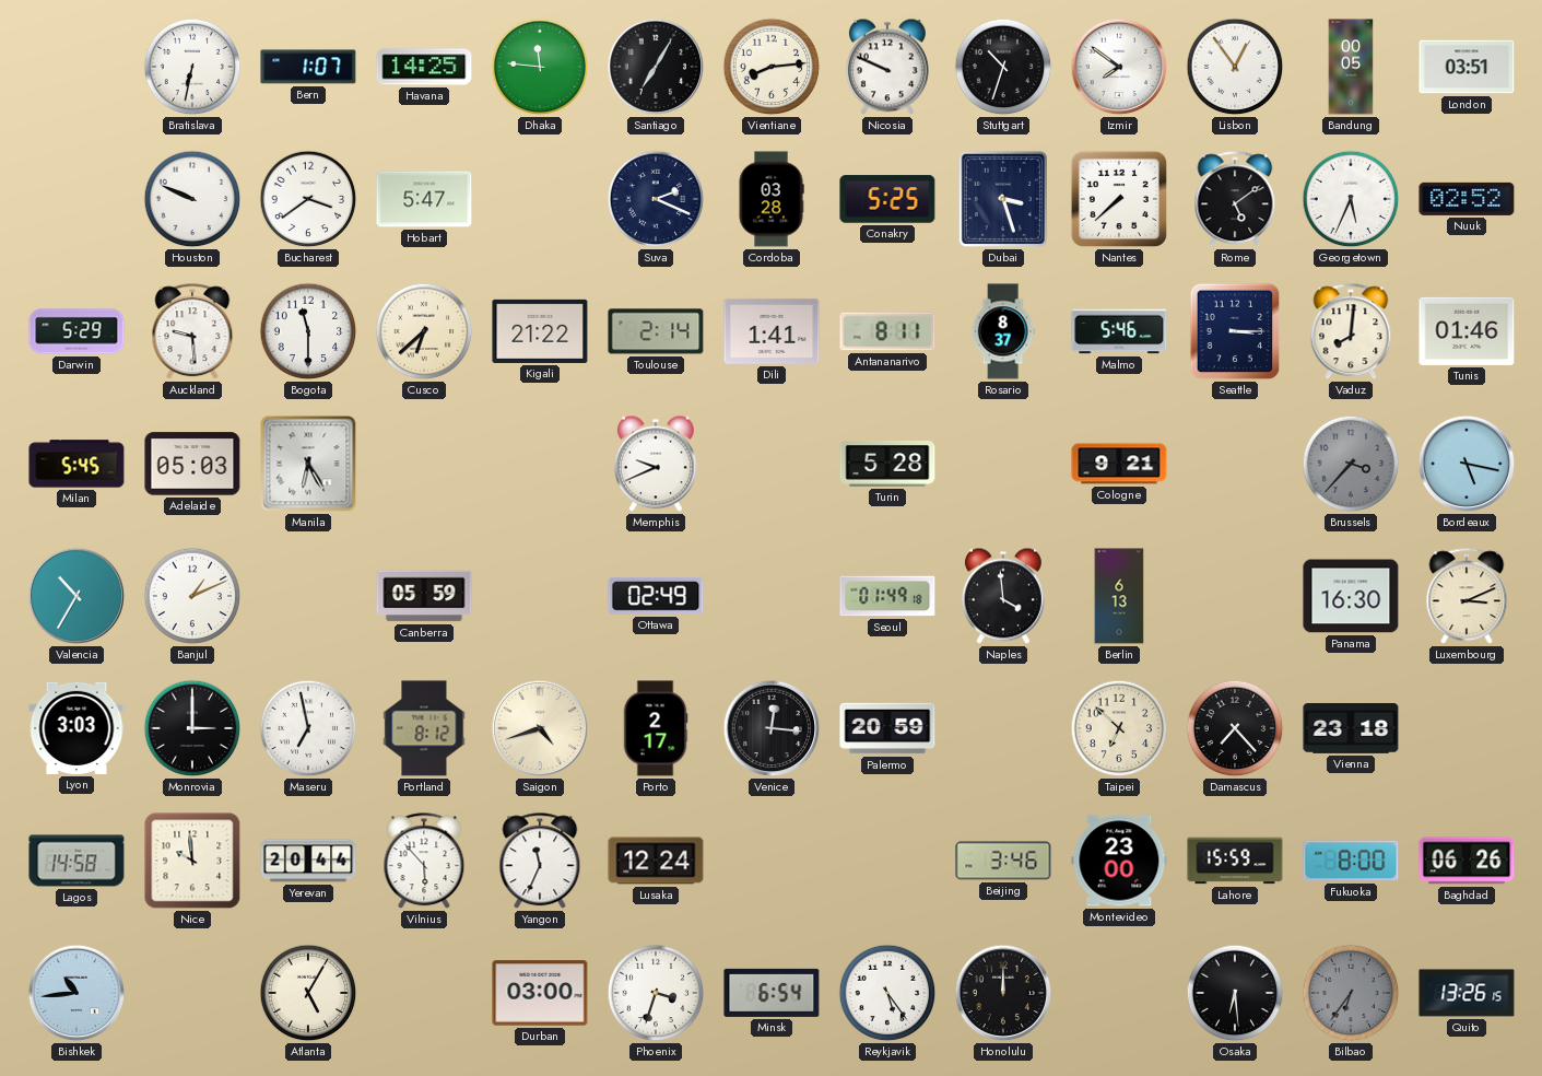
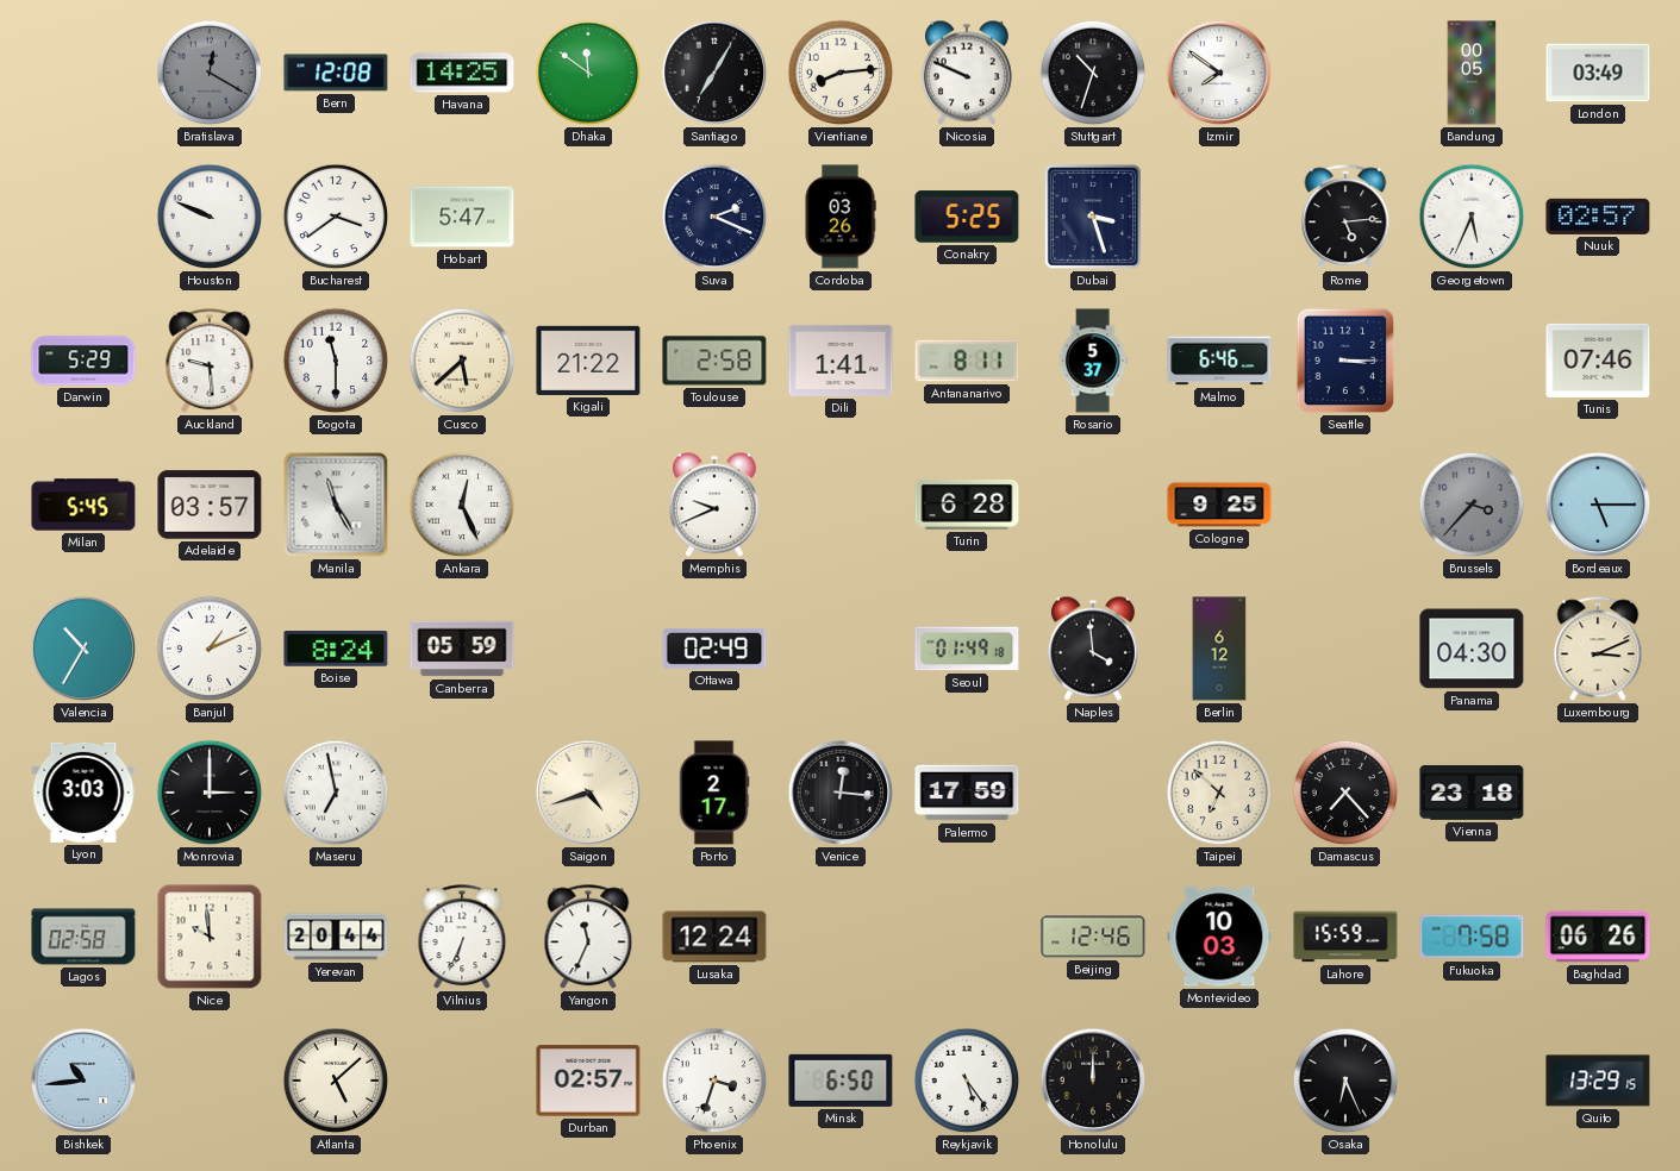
Bratislava: 6:32 -> 12:20 (210, 73)
Bratislava dial: white -> grey (210, 73)
Bern: 1:07 -> 12:08 (336, 73)
Dhaka: 11:46 -> 11:51 (588, 73)
Lisbon: 12:54 -> none (1235, 67)
London: 03:51 -> 03:49 (1598, 73)
Cordoba: 03:28 -> 03:26 (841, 217)
Nantes: 7:38 -> none (1119, 199)
Rome: 5:09 -> 5:14 (1345, 218)
Nuuk: 02:52 -> 02:57 (1598, 217)
Cusco: 6:38 -> 5:38 (462, 361)
Toulouse: 2:14 -> 2:58 (714, 361)
Rosario: 8:37 -> 5:37 (1093, 361)
Malmo: 5:46 -> 6:46 (1219, 361)
Vaduz: 8:01 -> none (1351, 332)
Tunis: 01:46 -> 07:46 (1598, 361)
Adelaide: 05:03 -> 03:57 (210, 505)
Manila: 6:25 -> 11:25 (336, 505)
Ankara: none -> 12:26 (462, 505)
Turin: 5:28 -> 6:28 (967, 505)
Cologne: 9:21 -> 9:25 (1219, 505)
Bordeaux: 5:17 -> 5:15 (1598, 505)
Boise: none -> 8:24 (336, 650)
Berlin: 6:13 -> 6:12 (1219, 649)
Panama: 16:30 -> 04:30 (1472, 649)
Portland: 8:12 -> none (424, 728)
Palermo: 20:59 -> 17:59 (967, 793)
Lagos: 14:58 -> 02:58 (83, 937)
Vilnius: 5:53 -> 6:34 (462, 938)
Beijing: 3:46 -> 12:46 (1093, 937)
Montevideo: 23:00 -> 10:03 (1219, 937)
Fukuoka: 8:00 -> 7:58 (1472, 937)
Atlanta: 5:05 -> 5:08 (336, 1081)
Durban: 03:00 -> 02:57 (588, 1081)
Minsk: 6:54 -> 6:50 (841, 1081)
Osaka: 6:29 -> 6:26 (1345, 1081)
Bilbao: 6:36 -> none (1351, 993)
Quito: 13:26 -> 13:29 (1598, 1081)
